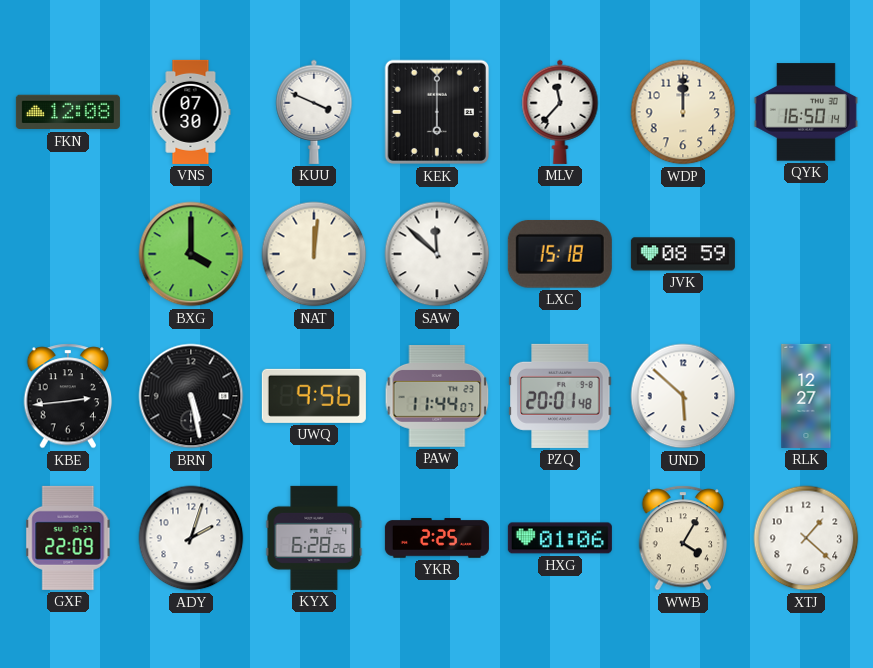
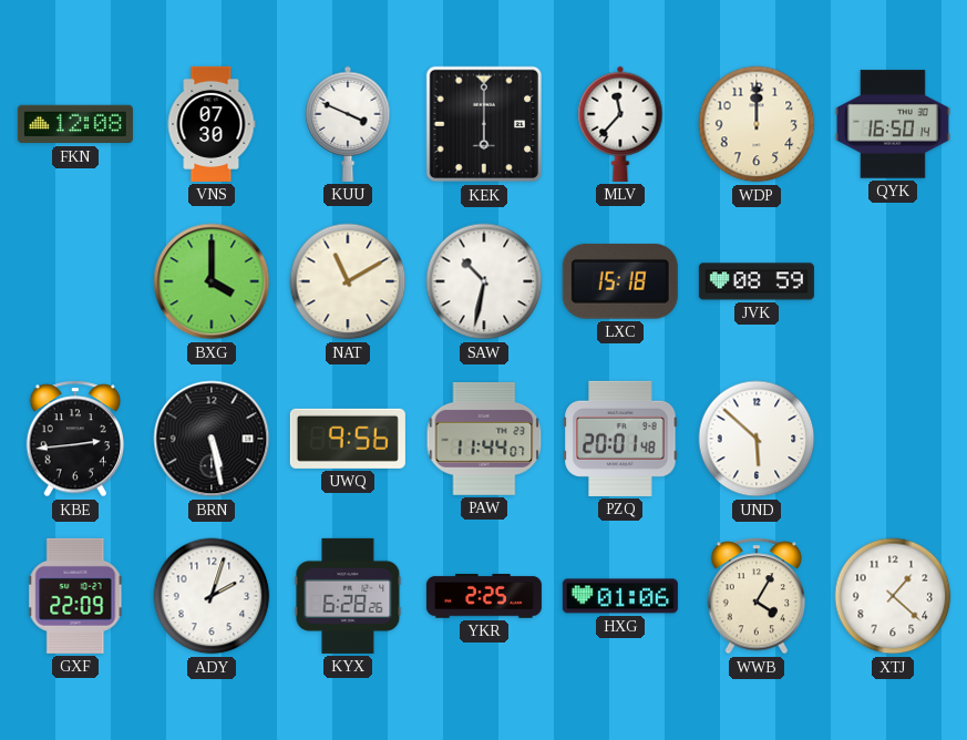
NAT: 12:01 -> 11:10 (348, 281)
SAW: 11:52 -> 10:32 (484, 281)
RLK: 12:27 -> none (806, 396)
